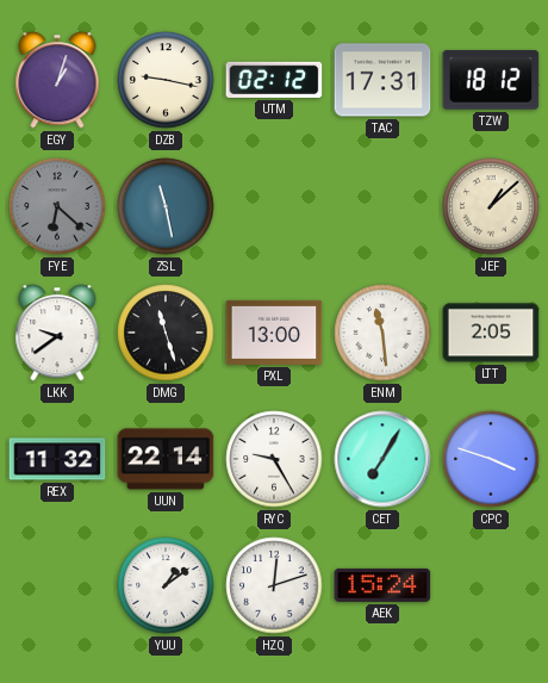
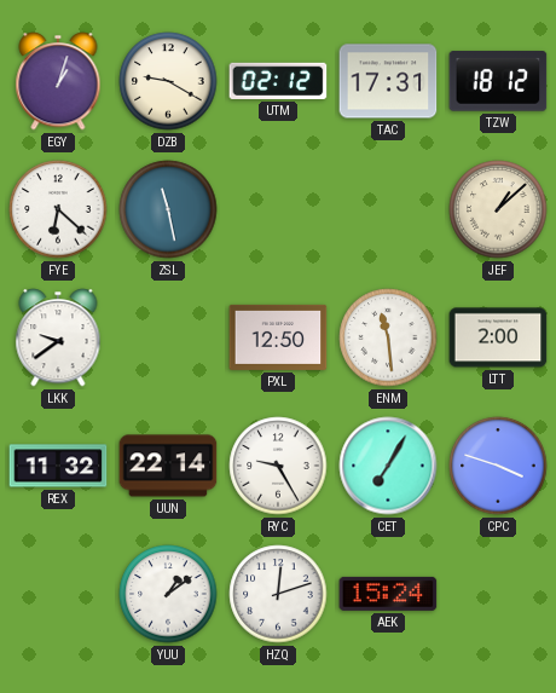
DZB: 9:17 -> 9:20 (168, 81)
FYE dial: grey -> white (58, 209)
DMG: 11:27 -> none (166, 333)
PXL: 13:00 -> 12:50 (278, 337)
LTT: 2:05 -> 2:00 (498, 337)
